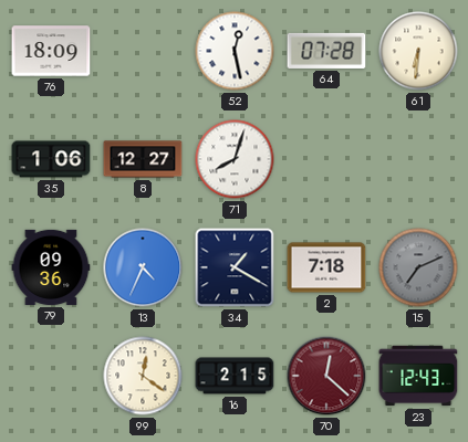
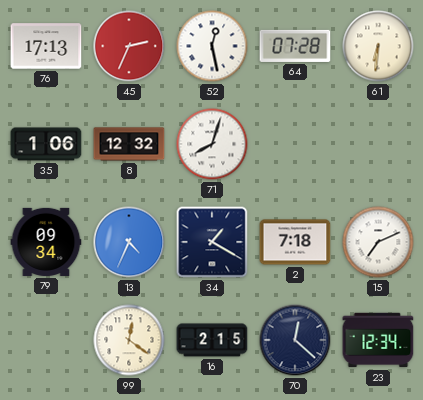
76: 18:09 -> 17:13 (46, 46)
45: none -> 2:34 (129, 46)
8: 12:27 -> 12:32 (129, 144)
79: 09:36 -> 09:34 (46, 242)
15 dial: grey -> white (378, 242)
70 dial: burgundy -> navy (295, 340)
23: 12:43 -> 12:34 (378, 340)
